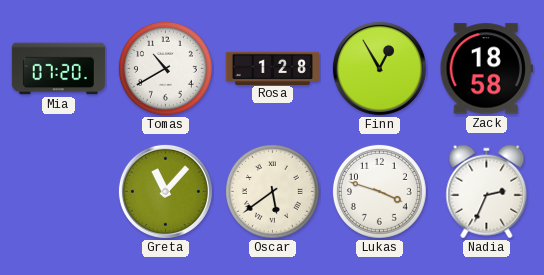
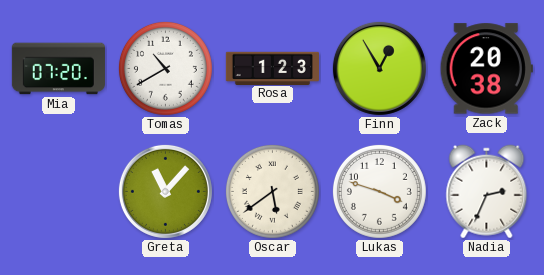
Rosa: 1:28 -> 1:23 (272, 68)
Zack: 18:58 -> 20:38 (486, 69)
